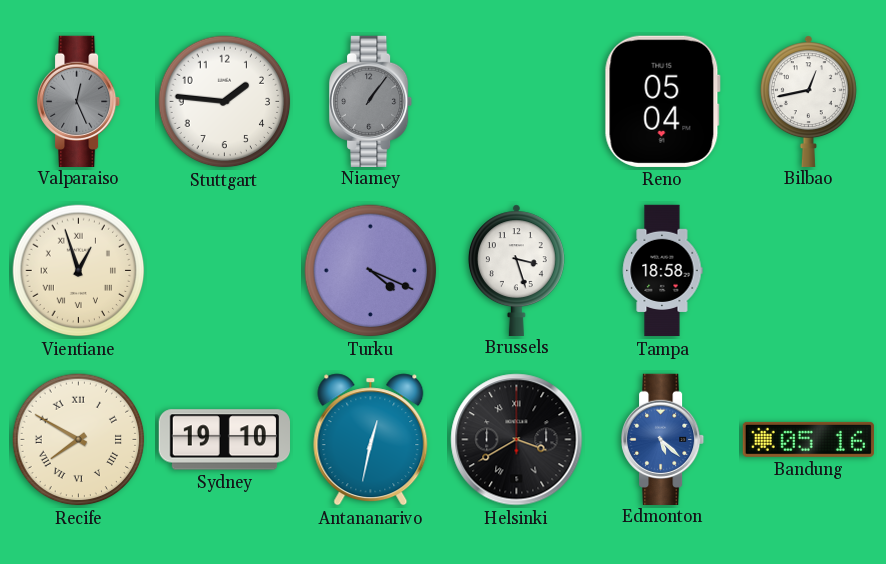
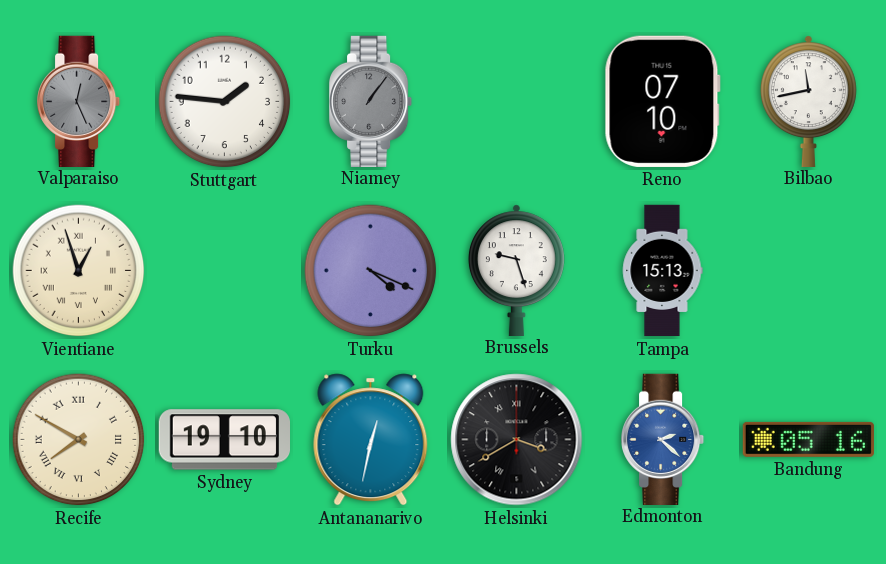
Reno: 05:04 -> 07:10 (662, 101)
Bilbao: 12:43 -> 11:43 (808, 101)
Brussels: 3:27 -> 9:27 (516, 270)
Tampa: 18:58 -> 15:13 (662, 271)
Edmonton: 5:22 -> 2:22 (664, 439)
